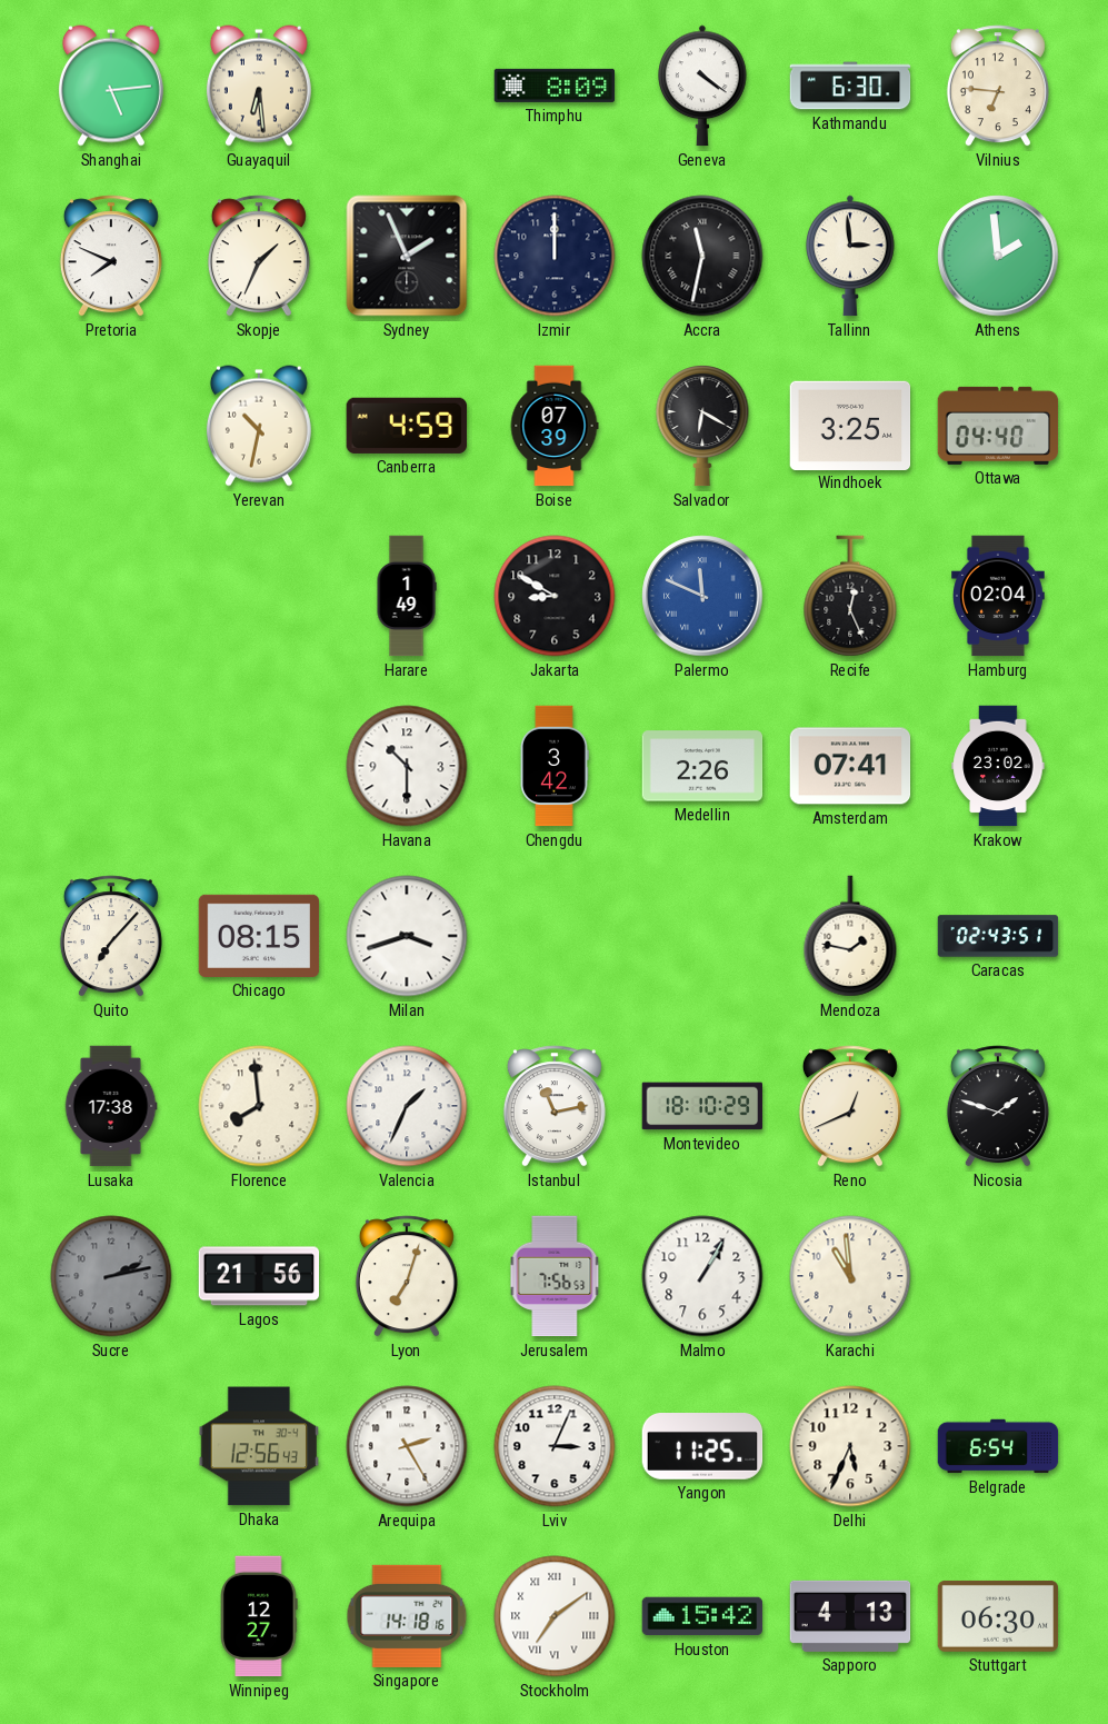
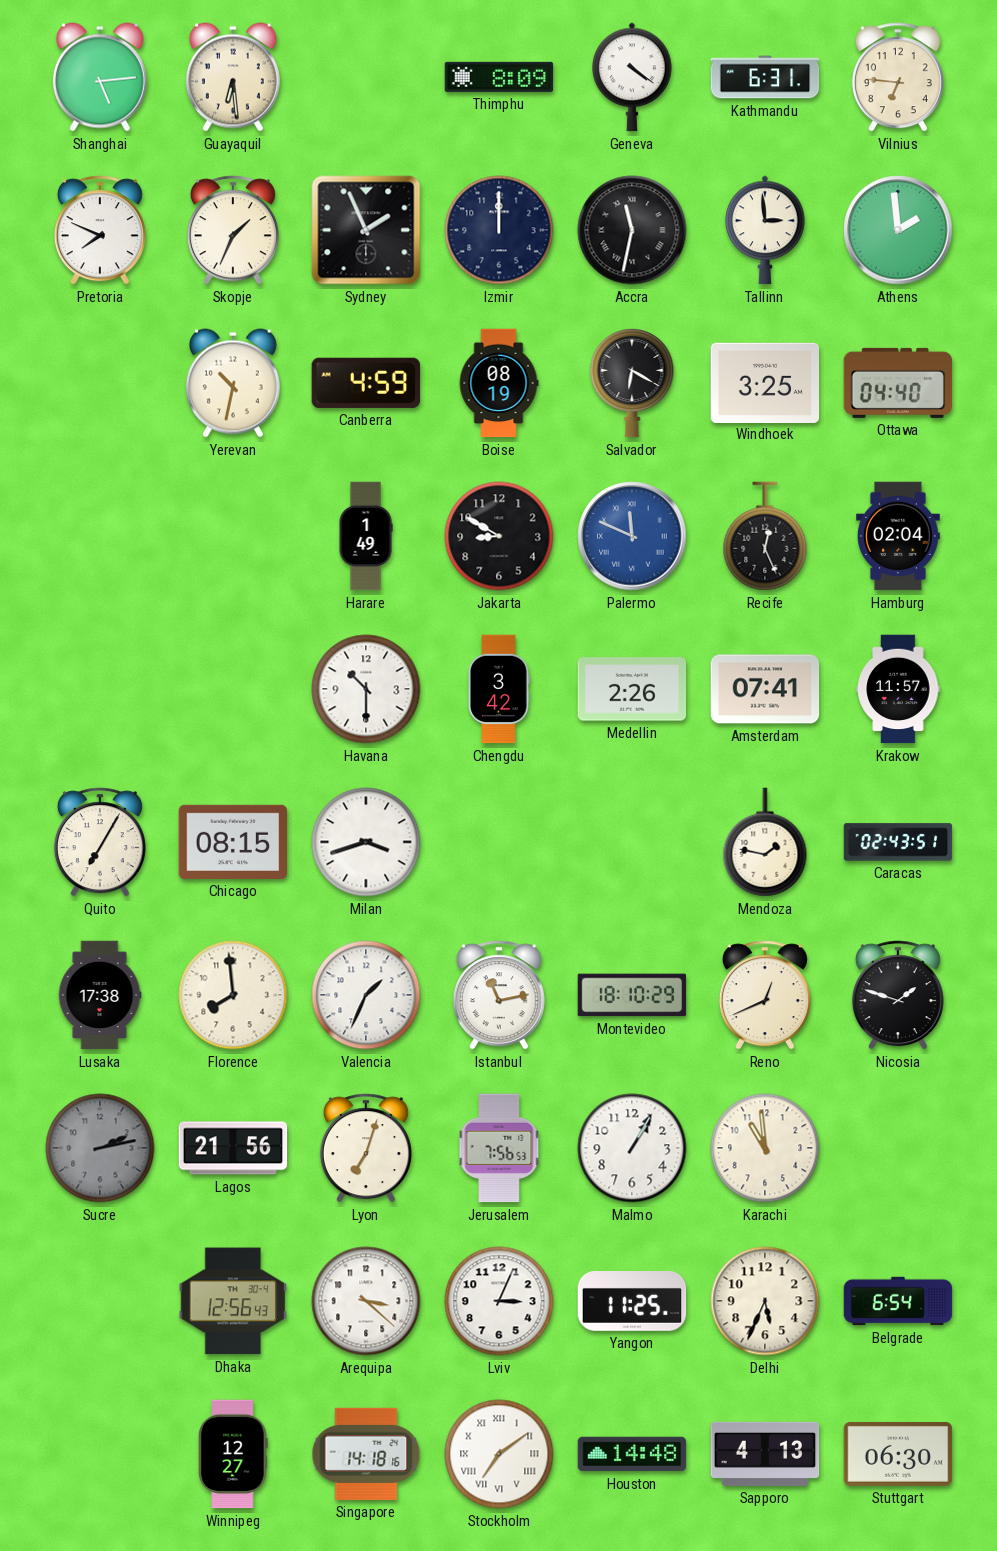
Kathmandu: 6:30 -> 6:31 (765, 77)
Boise: 07:39 -> 08:19 (499, 383)
Krakow: 23:02 -> 11:57 (898, 689)
Quito: 7:07 -> 7:05 (100, 842)
Arequipa: 2:25 -> 3:22 (366, 1301)
Houston: 15:42 -> 14:48 (632, 1454)
